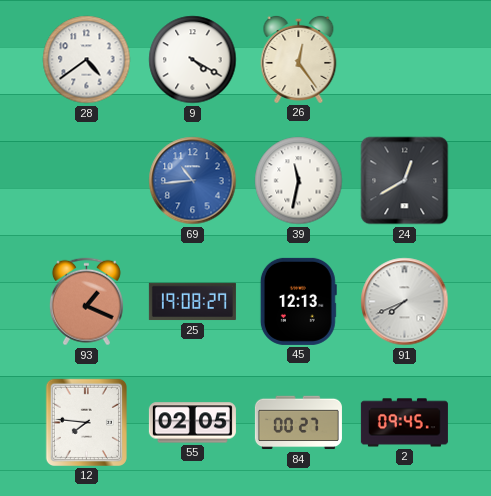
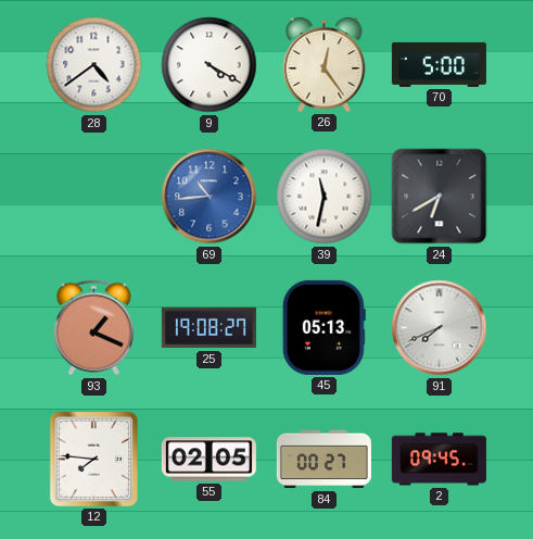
70: none -> 5:00 (439, 64)
24: 12:40 -> 6:40 (440, 197)
45: 12:13 -> 05:13 (323, 327)
